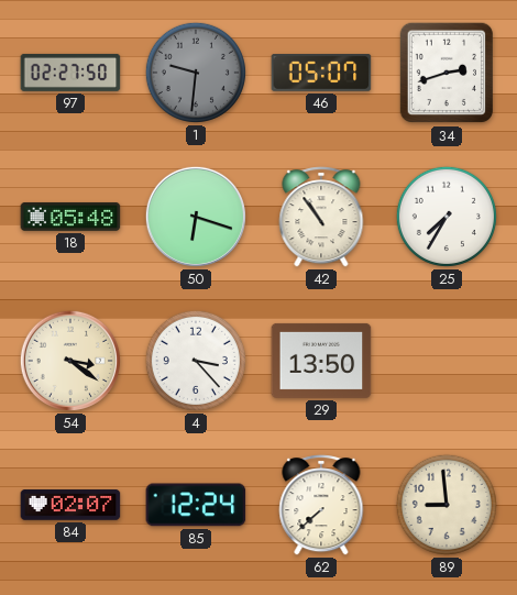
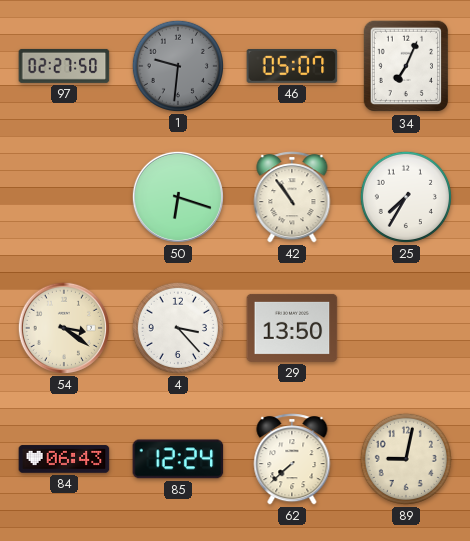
34: 2:42 -> 7:04 (405, 66)
18: 05:48 -> none (70, 217)
84: 02:07 -> 06:43 (64, 459)
89: 8:59 -> 9:02 (406, 459)
